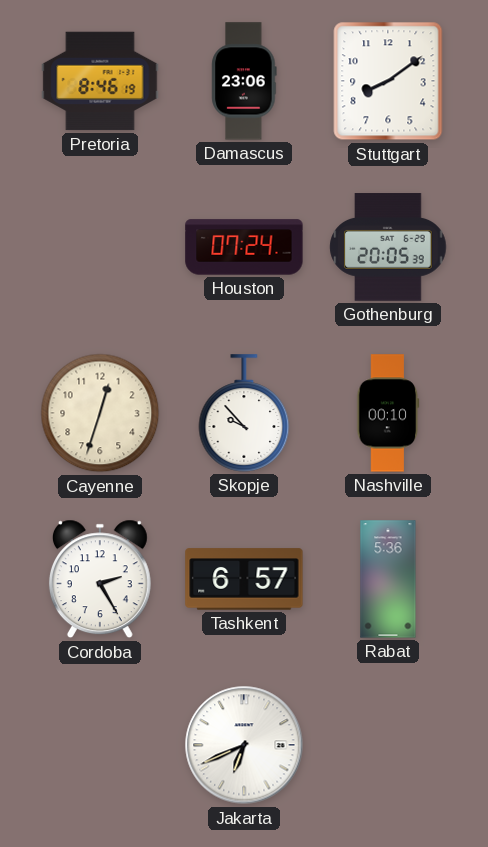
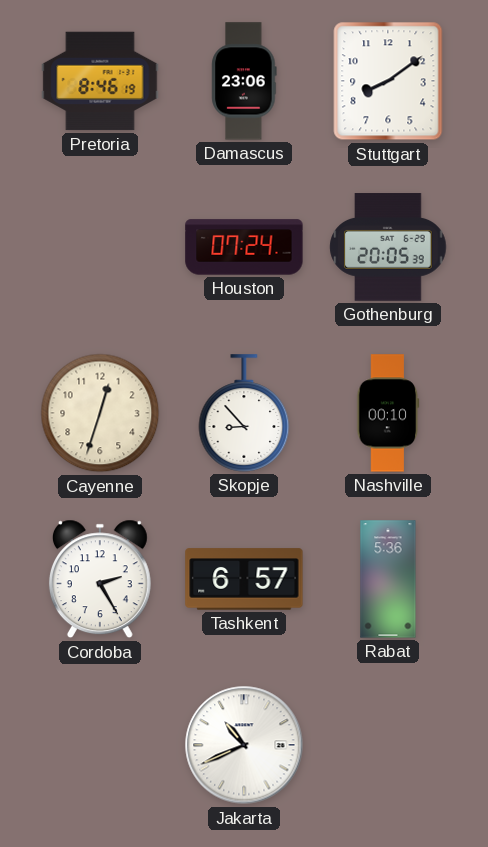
Skopje: 9:53 -> 8:53 (244, 413)
Jakarta: 6:41 -> 10:41 (244, 745)
